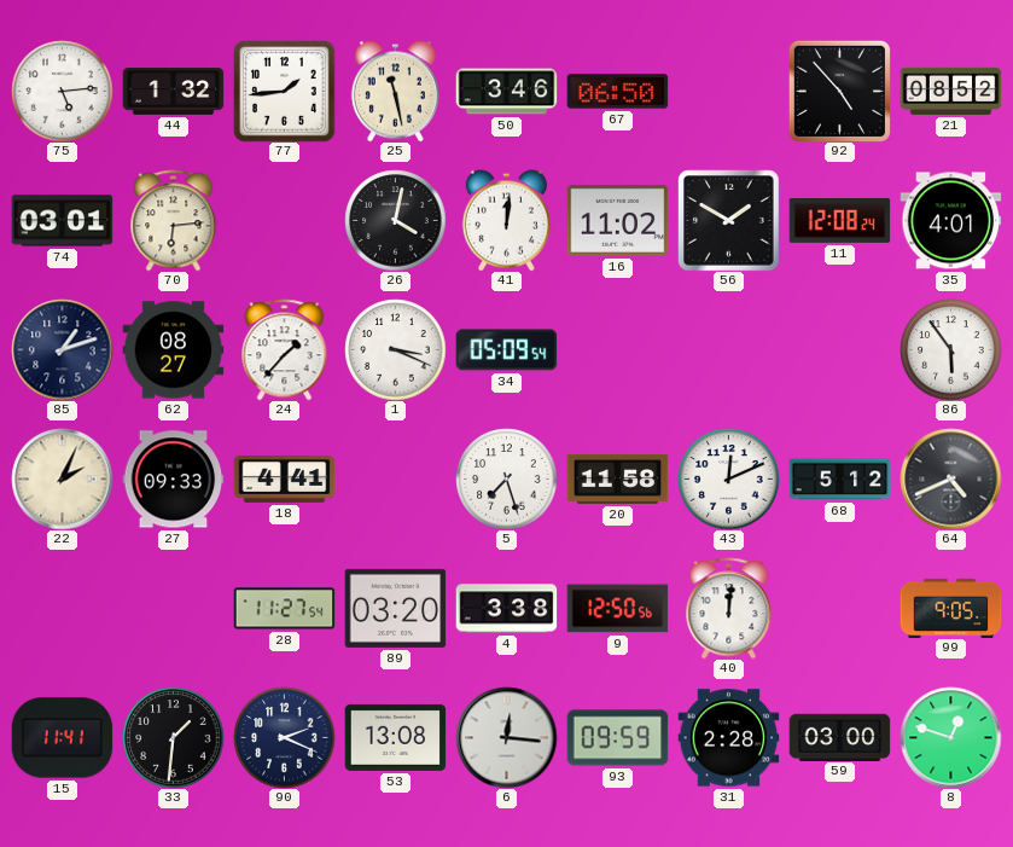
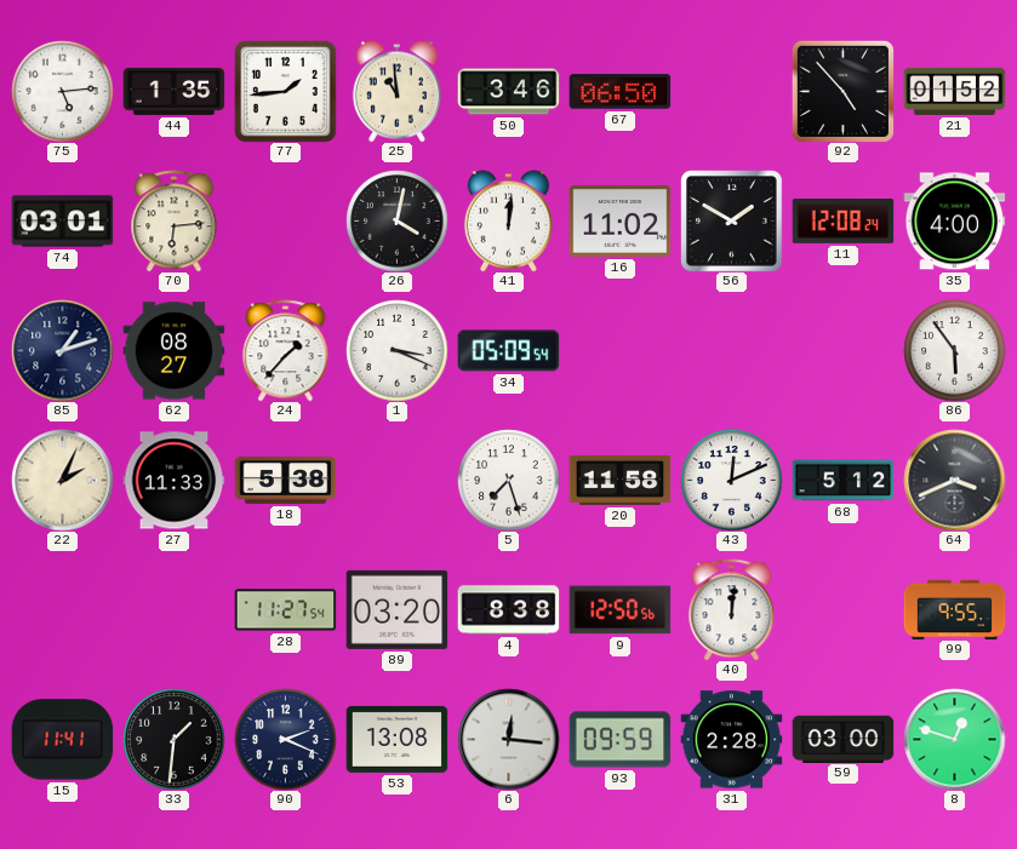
44: 1:32 -> 1:35 (173, 91)
25: 11:28 -> 10:59 (396, 91)
21: 08:52 -> 01:52 (954, 91)
35: 4:01 -> 4:00 (954, 222)
27: 09:33 -> 11:33 (173, 481)
18: 4:41 -> 5:38 (285, 480)
64: 4:41 -> 3:41 (954, 480)
4: 3:38 -> 8:38 (508, 610)
99: 9:05 -> 9:55 (954, 609)
